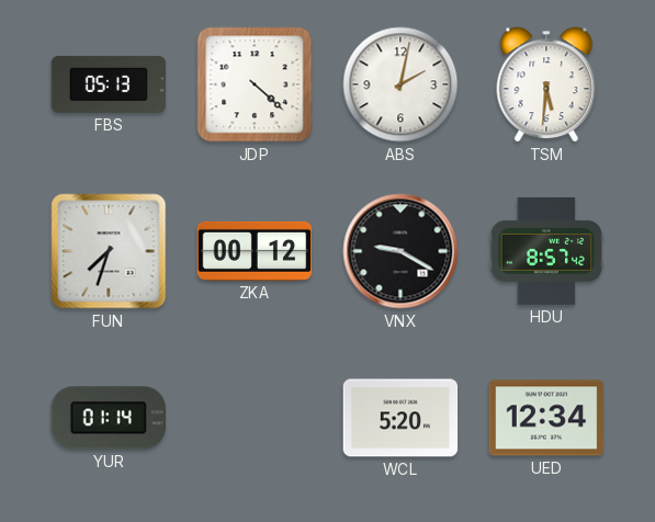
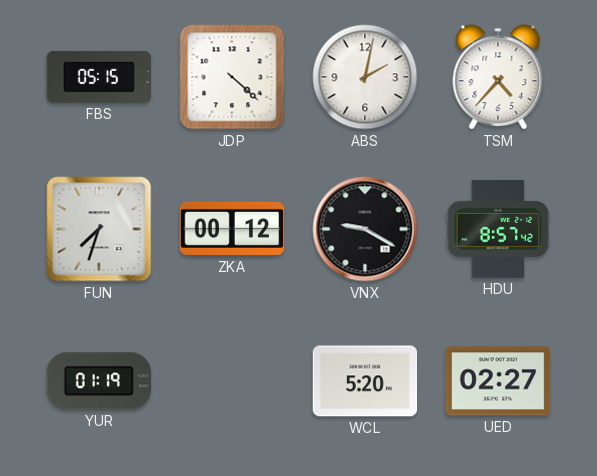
FBS: 05:13 -> 05:15 (99, 77)
TSM: 5:31 -> 4:37 (498, 77)
YUR: 01:14 -> 01:19 (98, 381)
UED: 12:34 -> 02:27 (498, 381)
